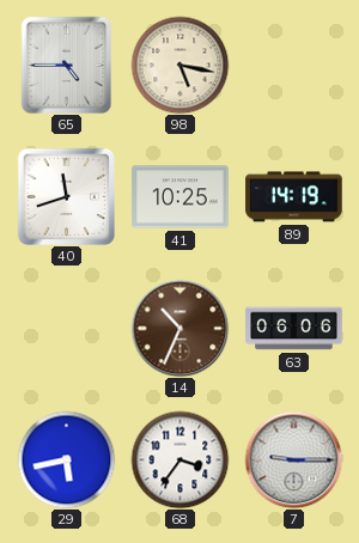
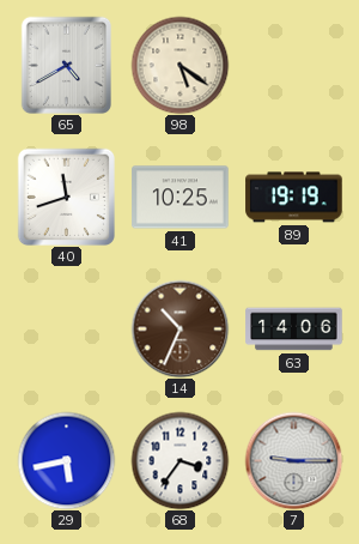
65: 4:45 -> 4:40 (66, 65)
98: 5:17 -> 5:21 (180, 65)
89: 14:19 -> 19:19 (294, 198)
63: 06:06 -> 14:06 (294, 330)
